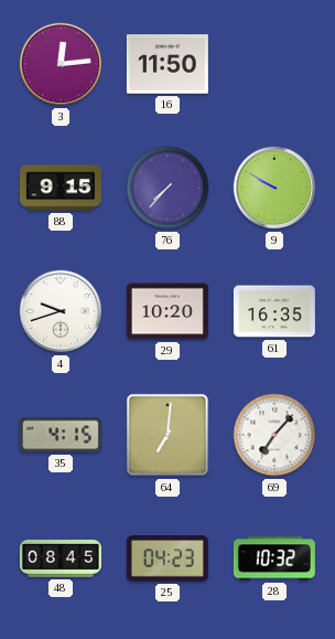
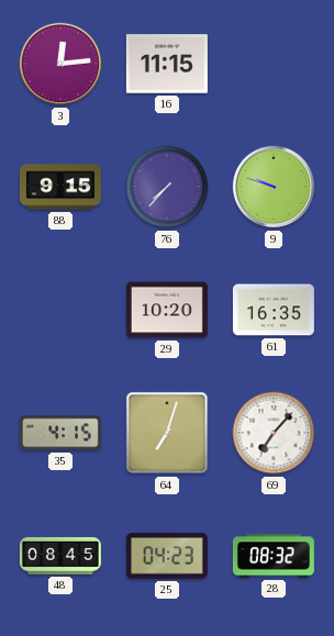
16: 11:50 -> 11:15 (167, 64)
9: 9:50 -> 9:48 (274, 187)
4: 9:42 -> none (61, 311)
64: 7:01 -> 7:03 (167, 433)
28: 10:32 -> 08:32 (274, 556)
